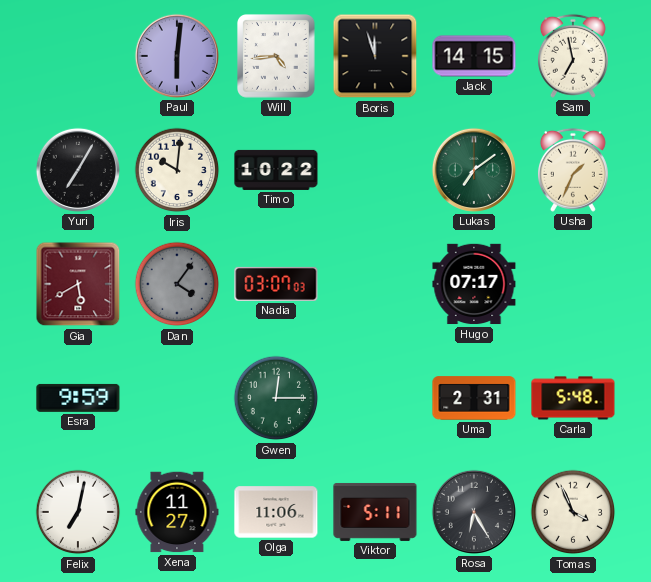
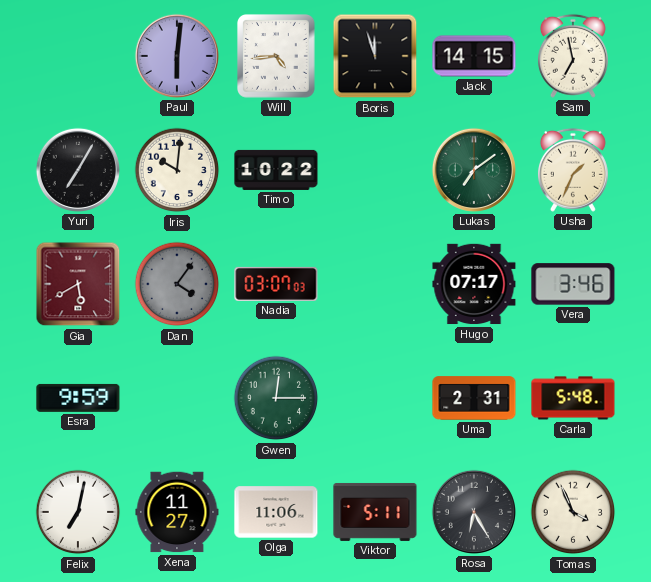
Vera: none -> 3:46 (573, 284)
